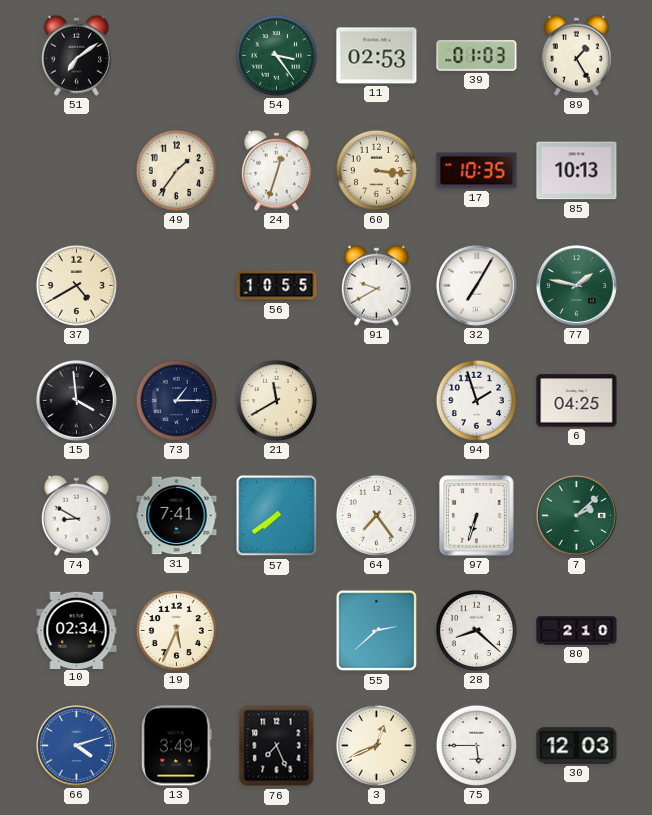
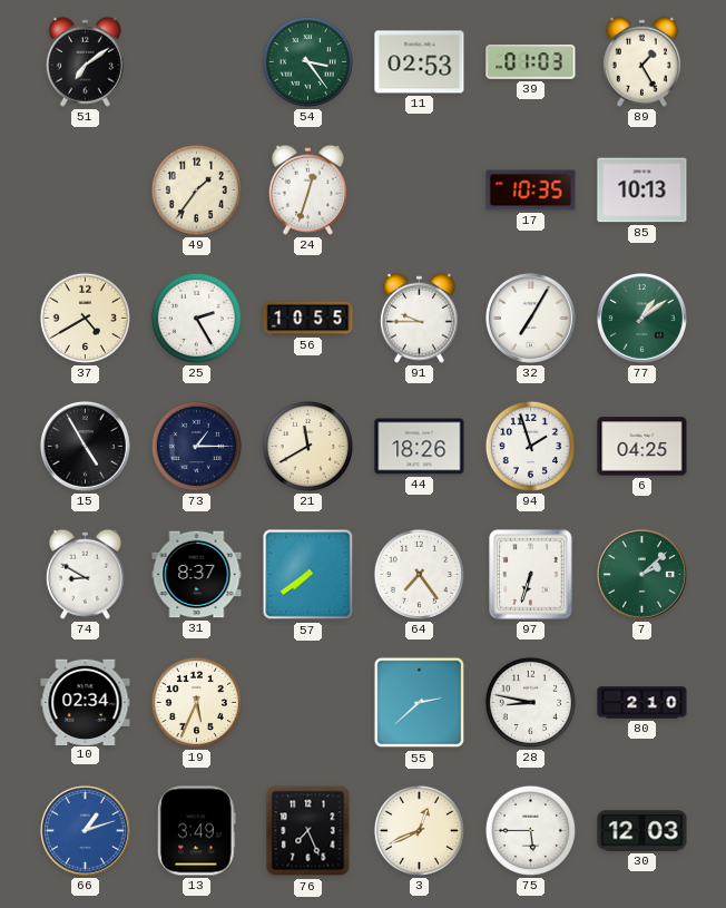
60: 3:16 -> none (376, 170)
25: none -> 2:25 (196, 318)
91: 9:40 -> 9:45 (419, 318)
77: 1:47 -> 1:09 (641, 318)
15: 3:59 -> 4:55 (85, 446)
44: none -> 18:26 (420, 447)
31: 7:41 -> 8:37 (197, 575)
28: 8:22 -> 8:47 (530, 702)
66: 4:12 -> 1:12 (85, 830)
